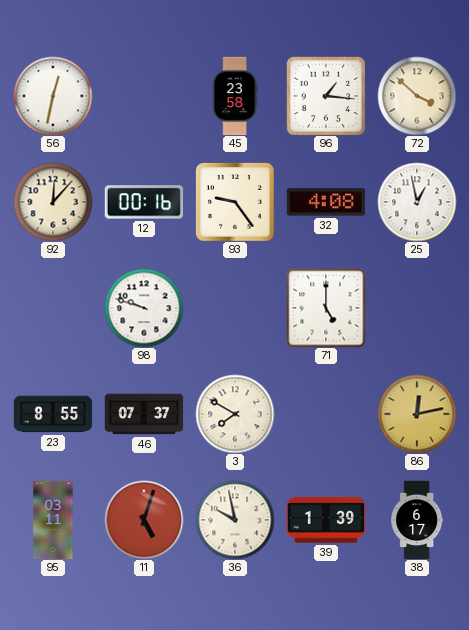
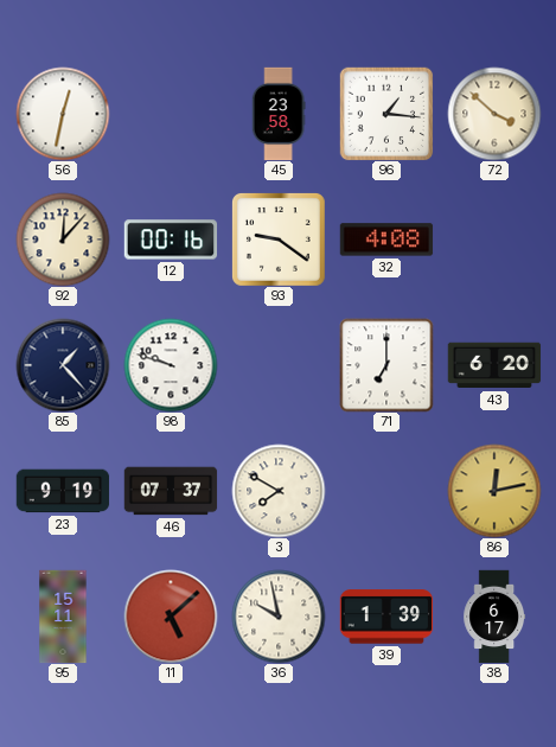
93: 9:24 -> 9:21 (279, 240)
25: 12:58 -> none (417, 202)
85: none -> 1:23 (63, 365)
71: 5:00 -> 7:00 (386, 365)
43: none -> 6:20 (494, 365)
23: 8:55 -> 9:19 (63, 491)
95: 03:11 -> 15:11 (63, 617)
11: 5:03 -> 5:08 (171, 617)
